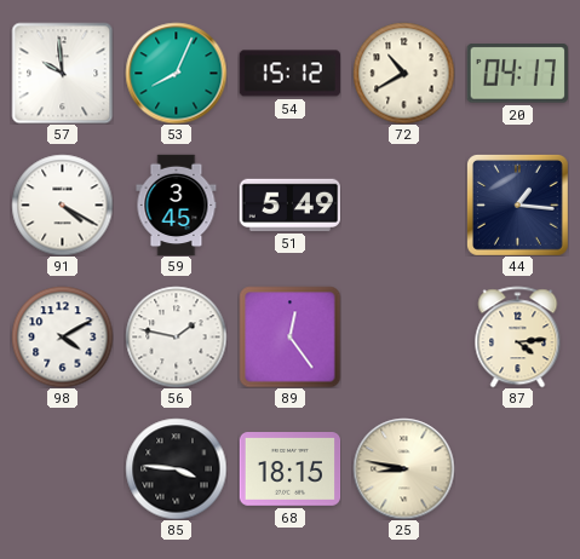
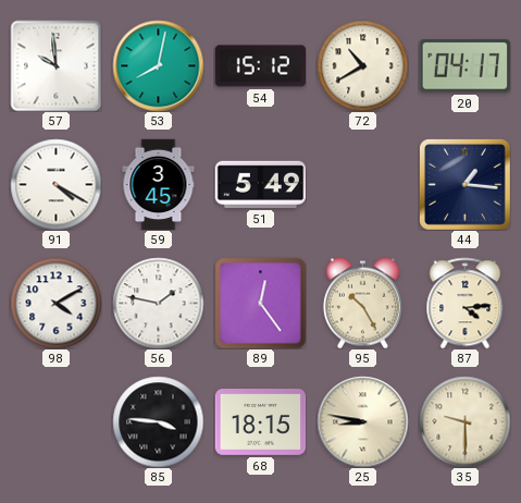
53: 8:04 -> 8:02 (158, 65)
95: none -> 10:25 (362, 303)
35: none -> 9:30 (464, 421)
